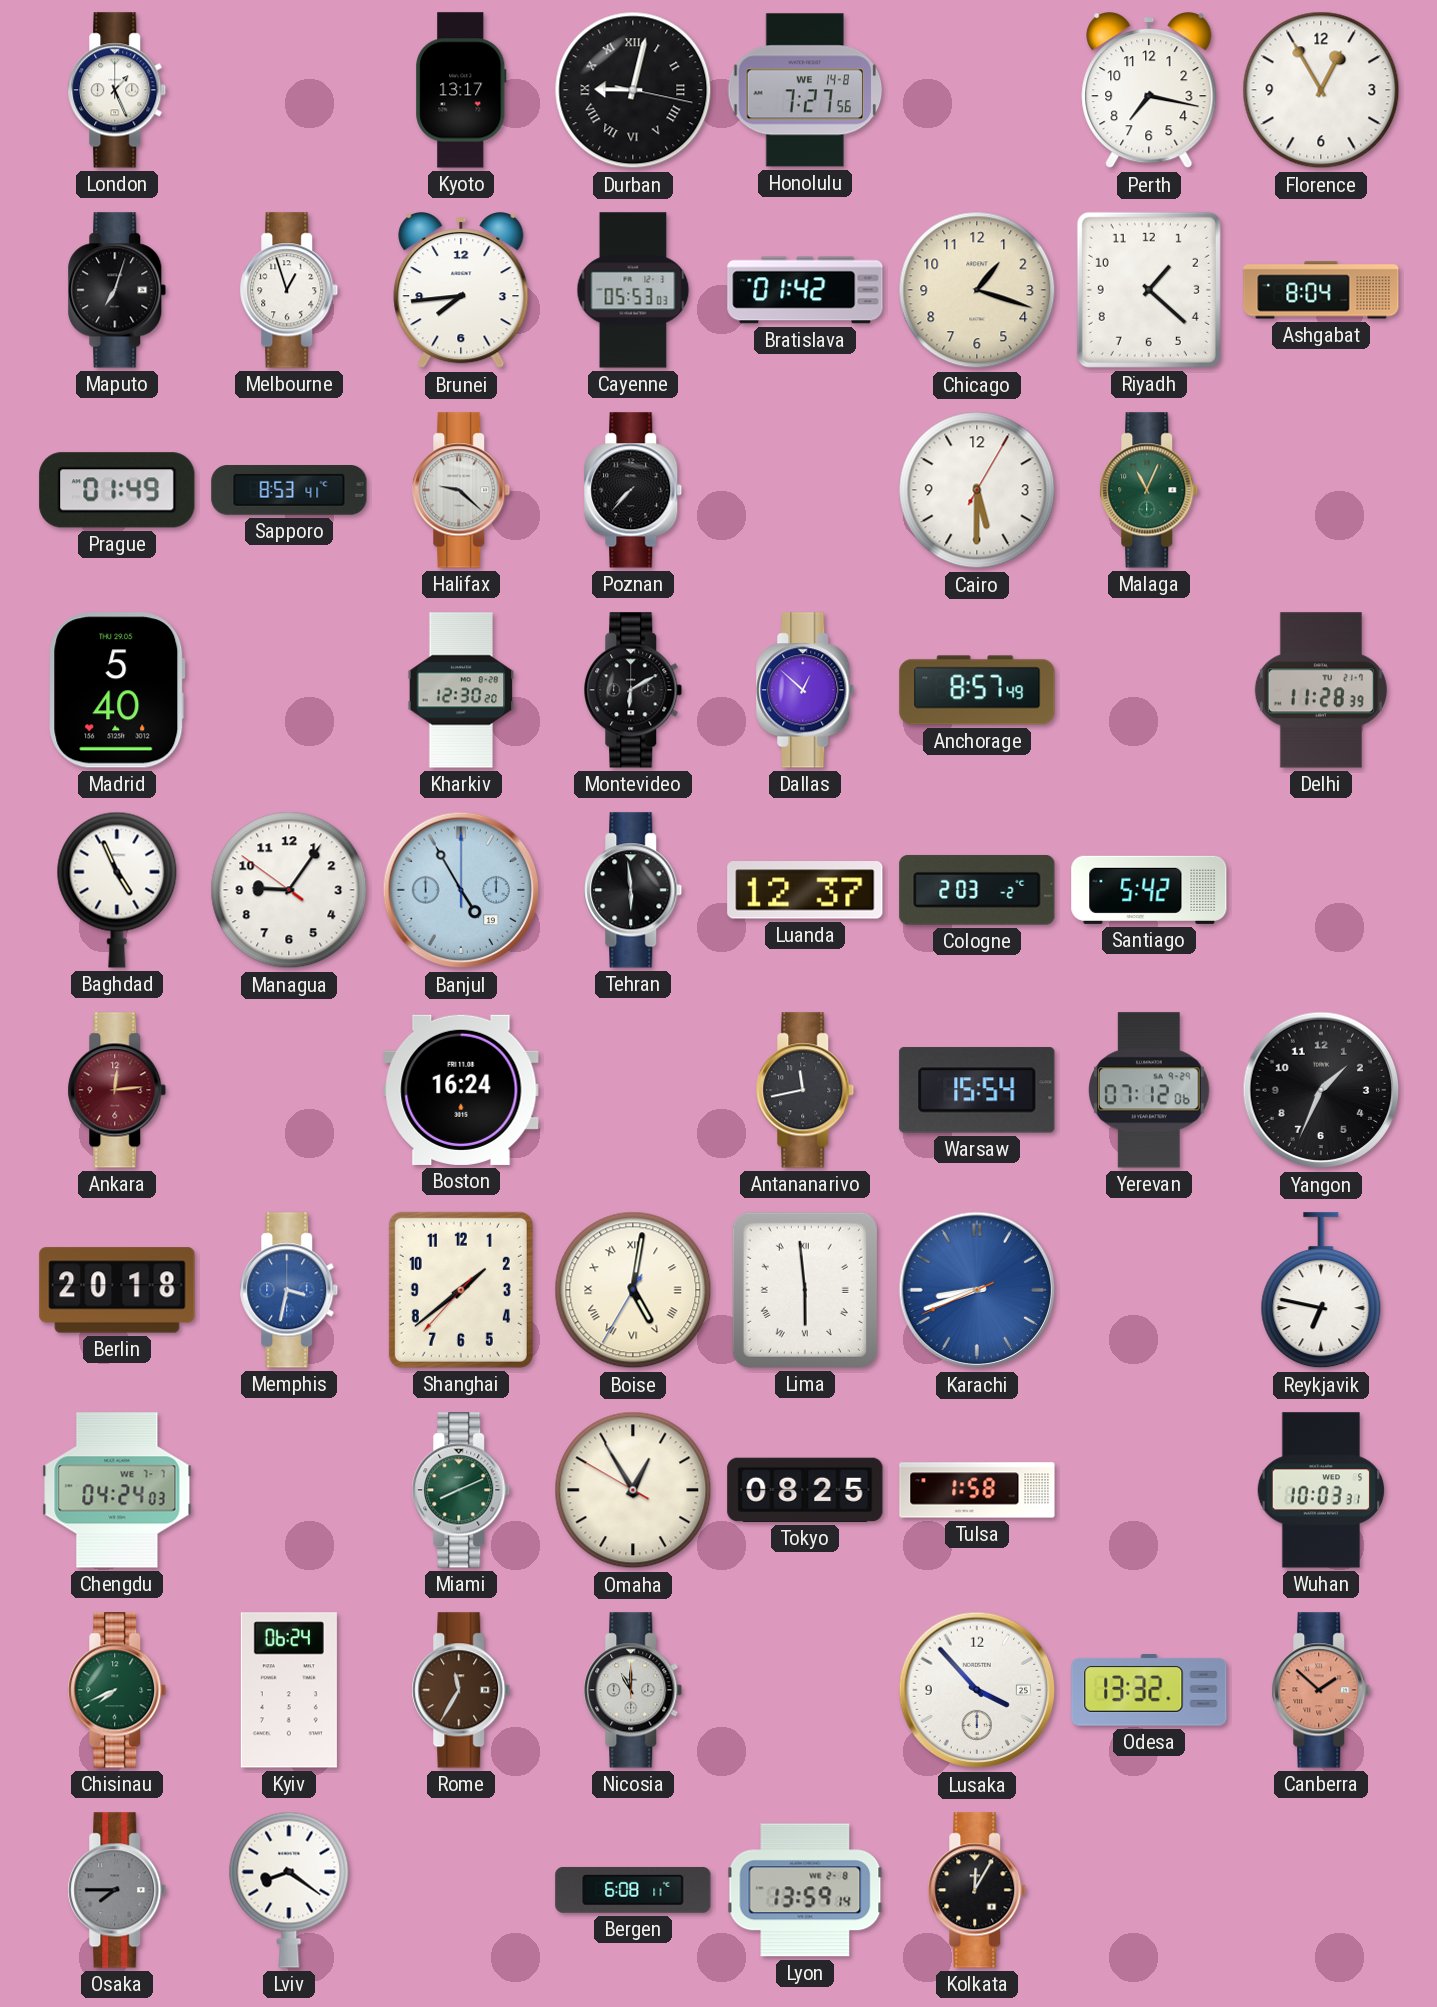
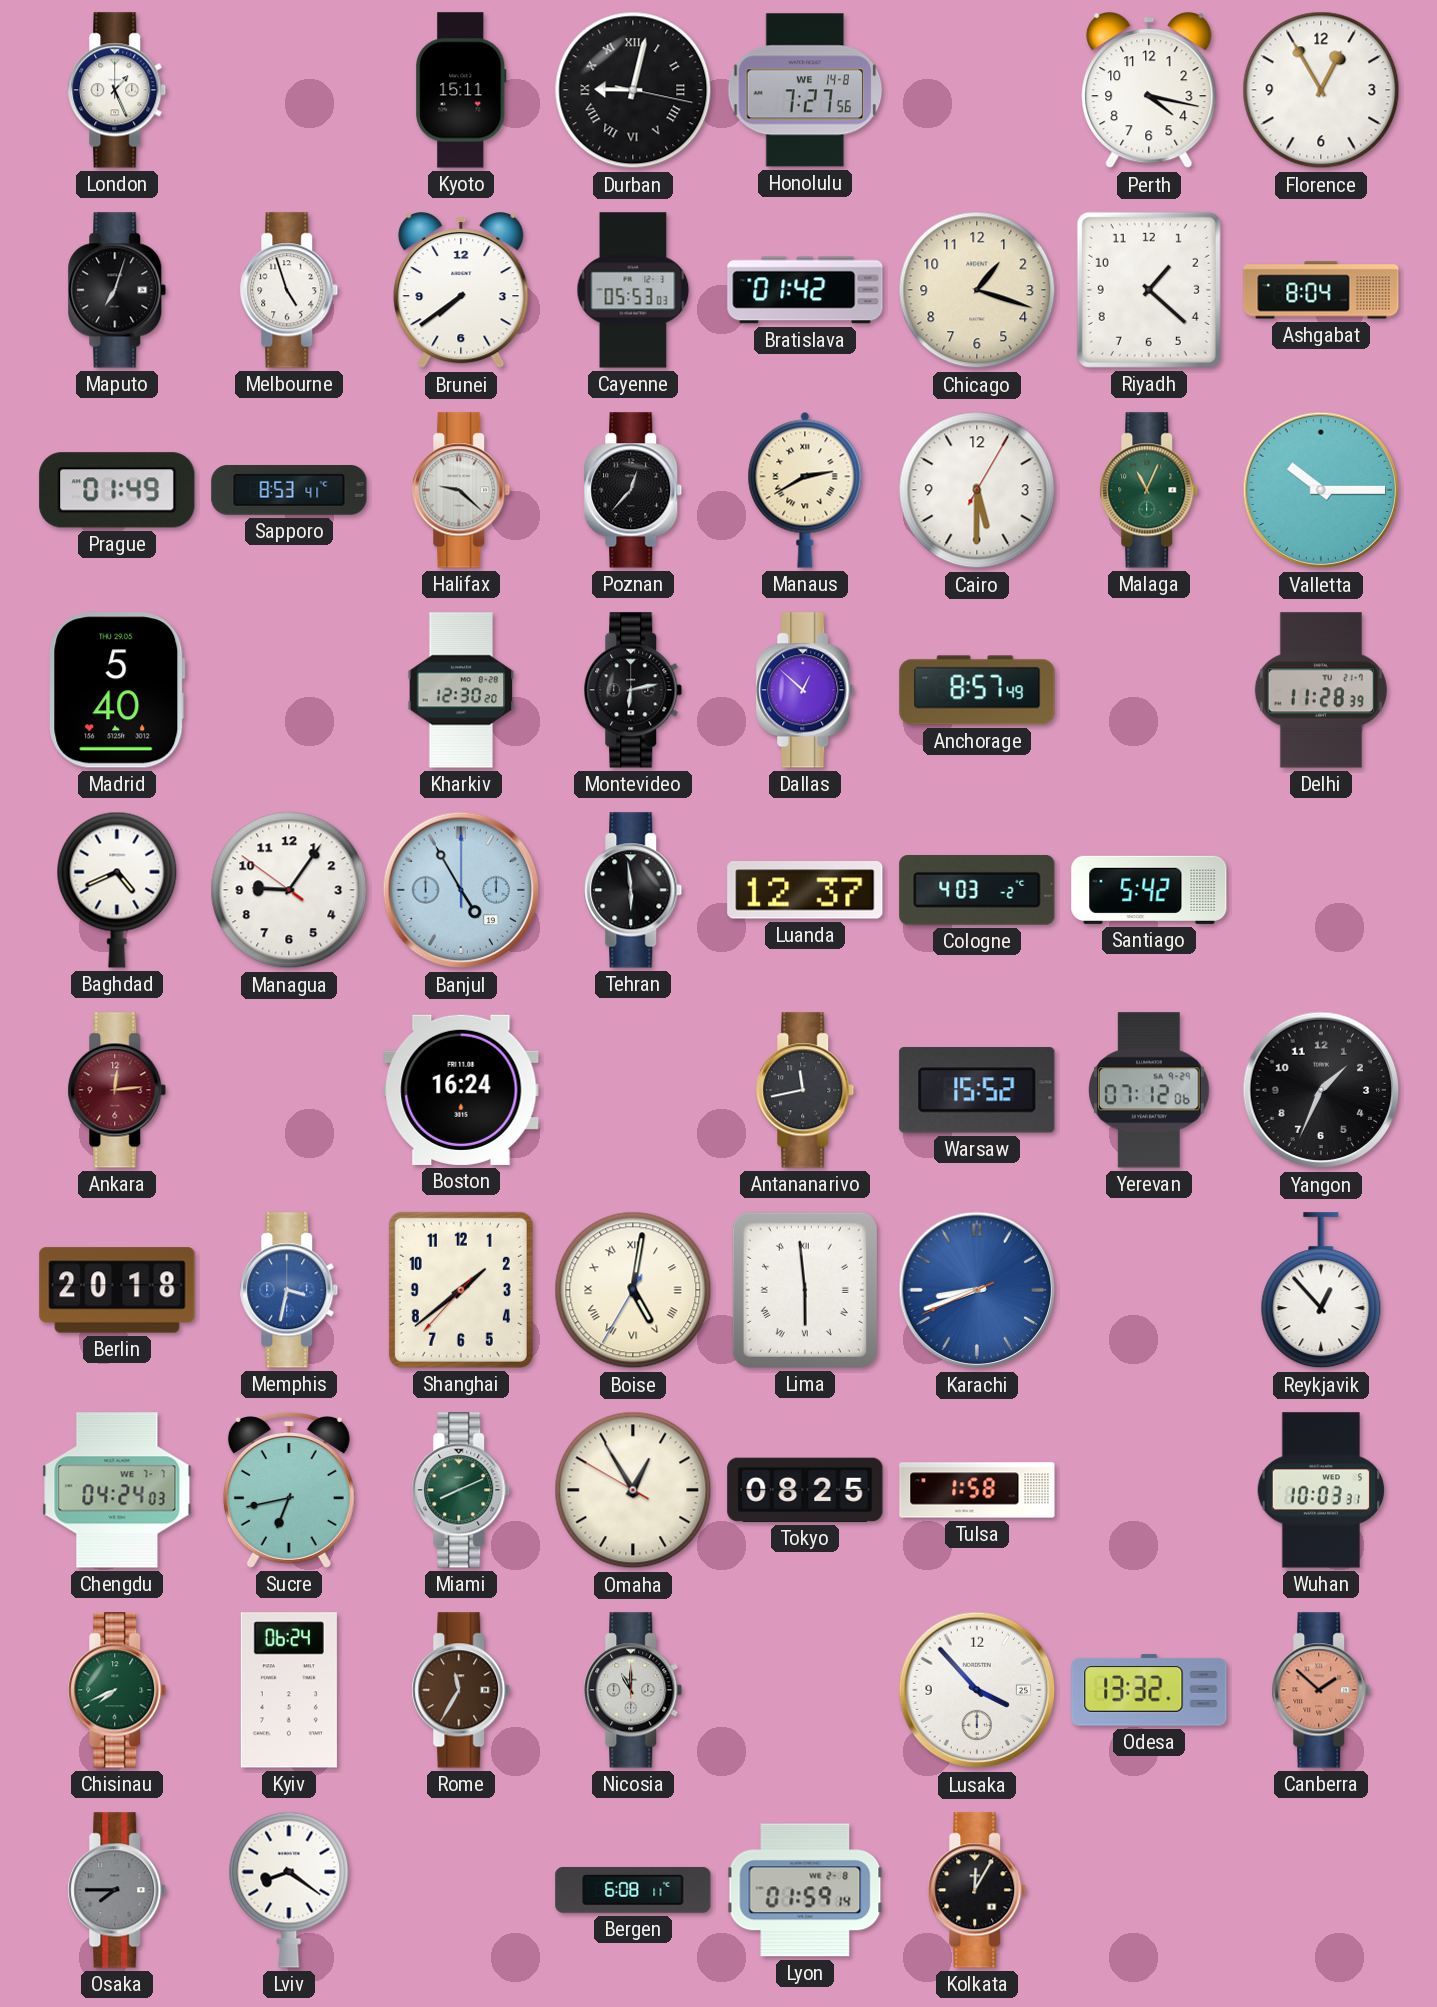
Kyoto: 13:17 -> 15:11 (461, 90)
Perth: 7:17 -> 4:17 (1149, 91)
Melbourne: 12:57 -> 4:57 (289, 290)
Brunei: 7:44 -> 7:39 (461, 291)
Poznan: 7:37 -> 12:37 (633, 490)
Manaus: none -> 2:40 (805, 490)
Valletta: none -> 10:15 (1321, 490)
Montevideo: 6:10 -> 6:13 (633, 690)
Baghdad: 4:56 -> 4:41 (117, 890)
Cologne: 2:03 -> 4:03 (977, 890)
Warsaw: 15:54 -> 15:52 (977, 1090)
Reykjavik: 6:47 -> 12:53 (1321, 1291)
Sucre: none -> 6:43 (289, 1490)
Lyon: 13:59 -> 01:59 (805, 1890)
